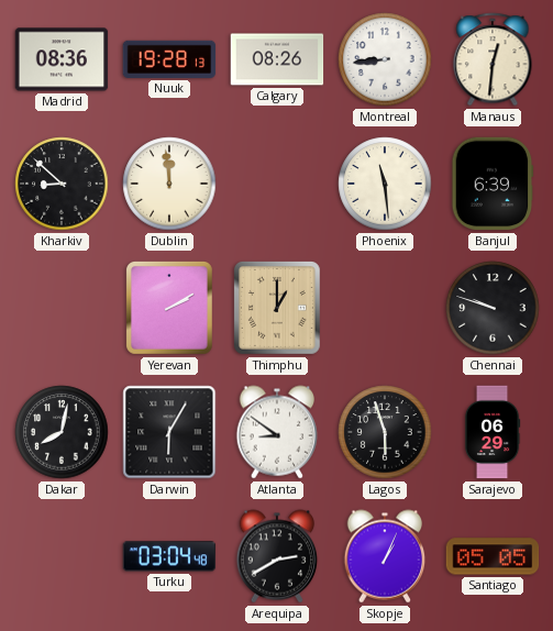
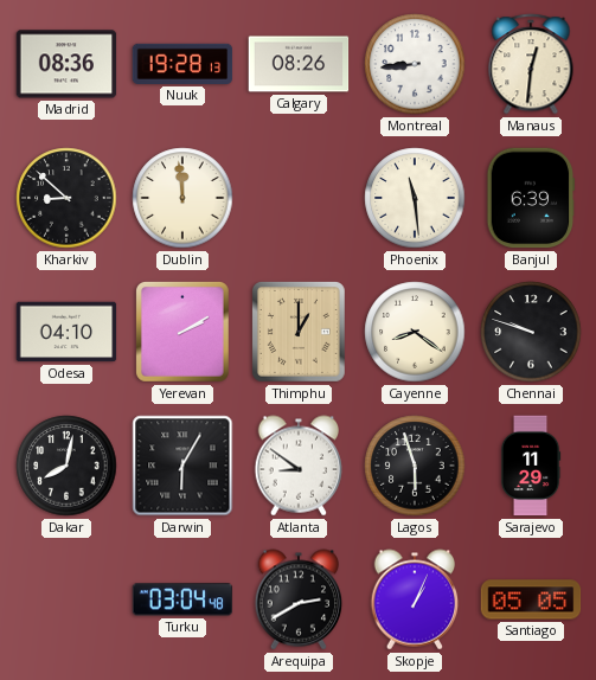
Odesa: none -> 04:10 (66, 332)
Cayenne: none -> 8:21 (415, 332)
Sarajevo: 06:29 -> 11:29 (531, 466)
